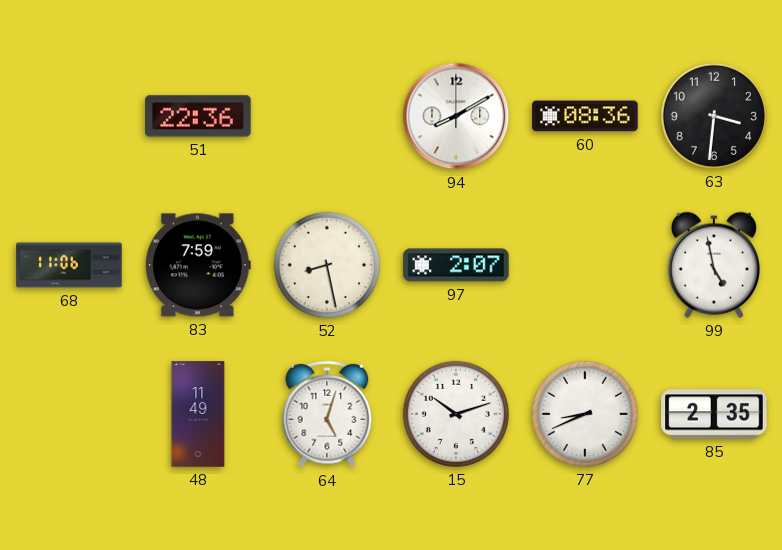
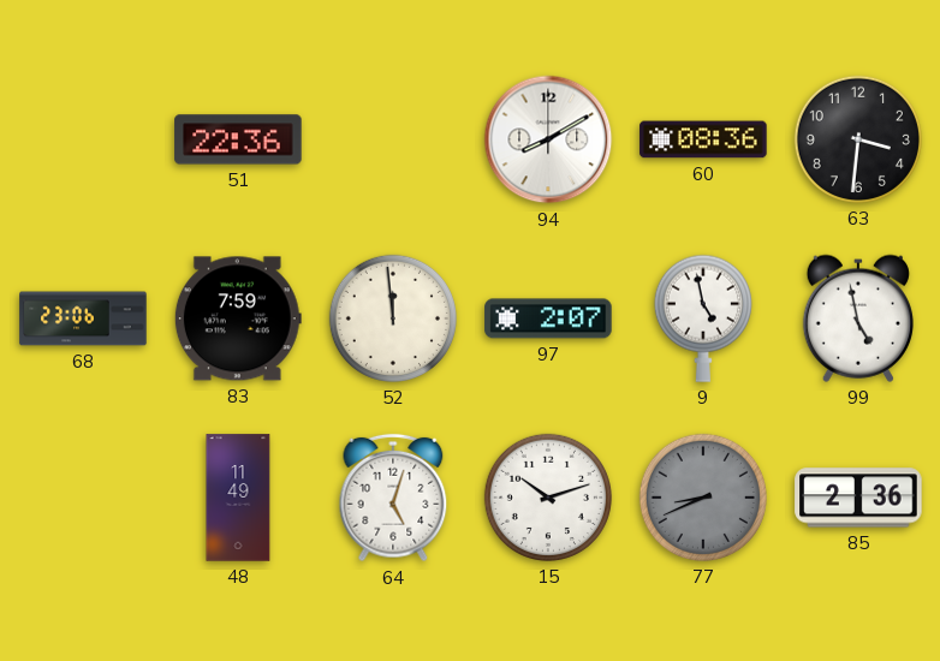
68: 11:06 -> 23:06 (83, 318)
52: 8:28 -> 11:59 (393, 318)
9: none -> 4:58 (703, 318)
77 dial: white -> grey (703, 498)
85: 2:35 -> 2:36 (858, 498)
